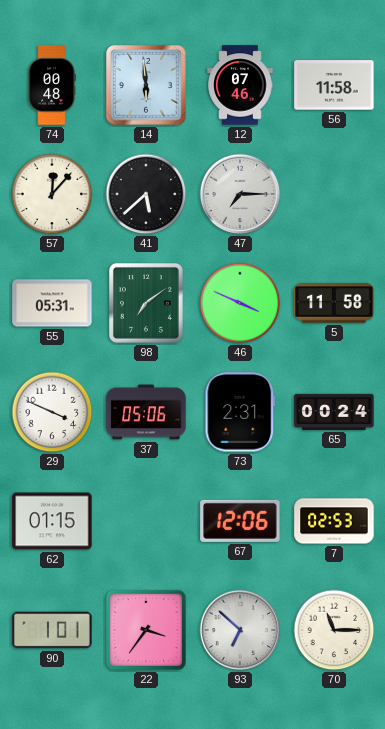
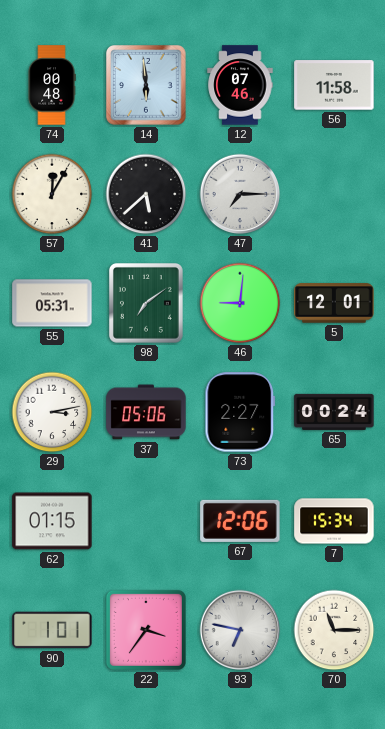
57: 12:07 -> 12:05 (52, 194)
46: 3:49 -> 9:01 (240, 303)
5: 11:58 -> 12:01 (334, 303)
29: 3:49 -> 3:13 (52, 412)
73: 2:31 -> 2:27 (240, 412)
7: 02:53 -> 15:34 (334, 521)
93: 6:52 -> 6:47 (240, 630)
